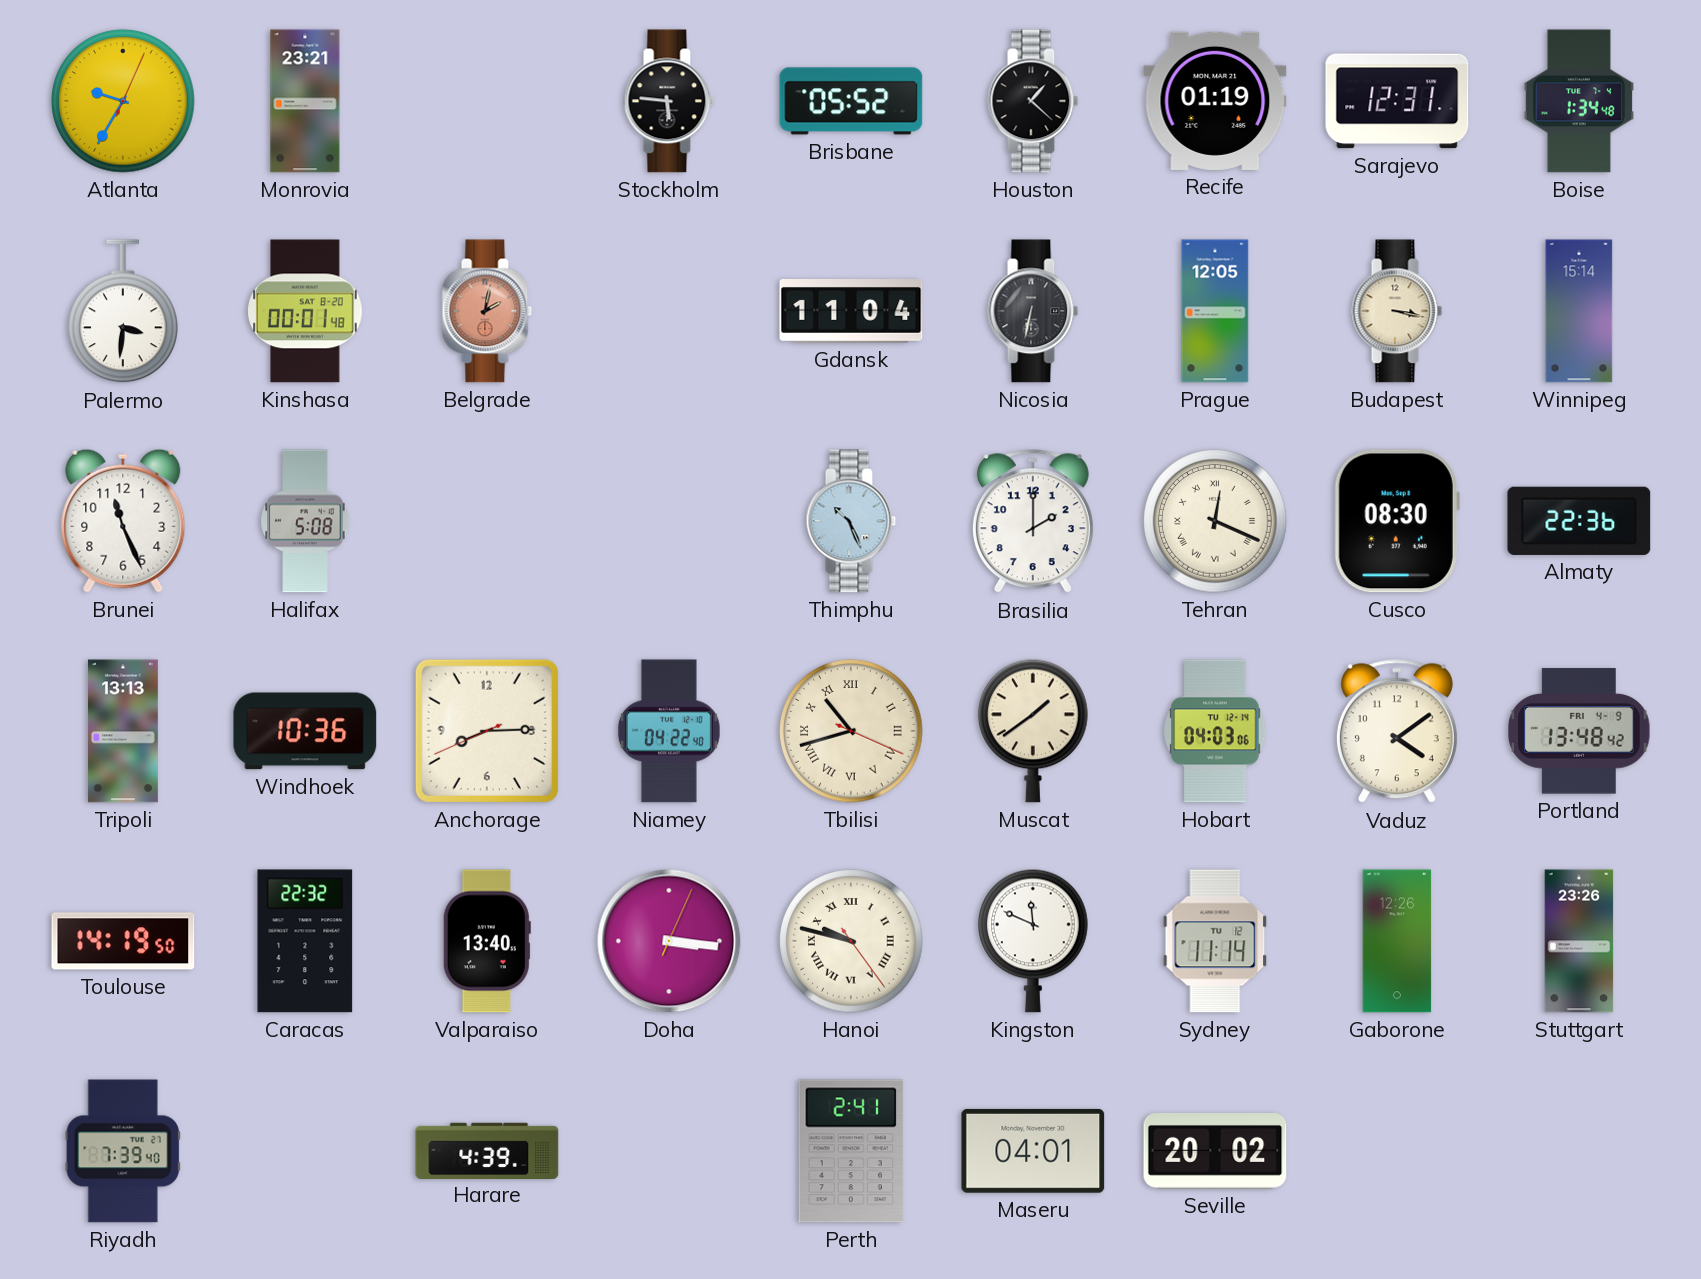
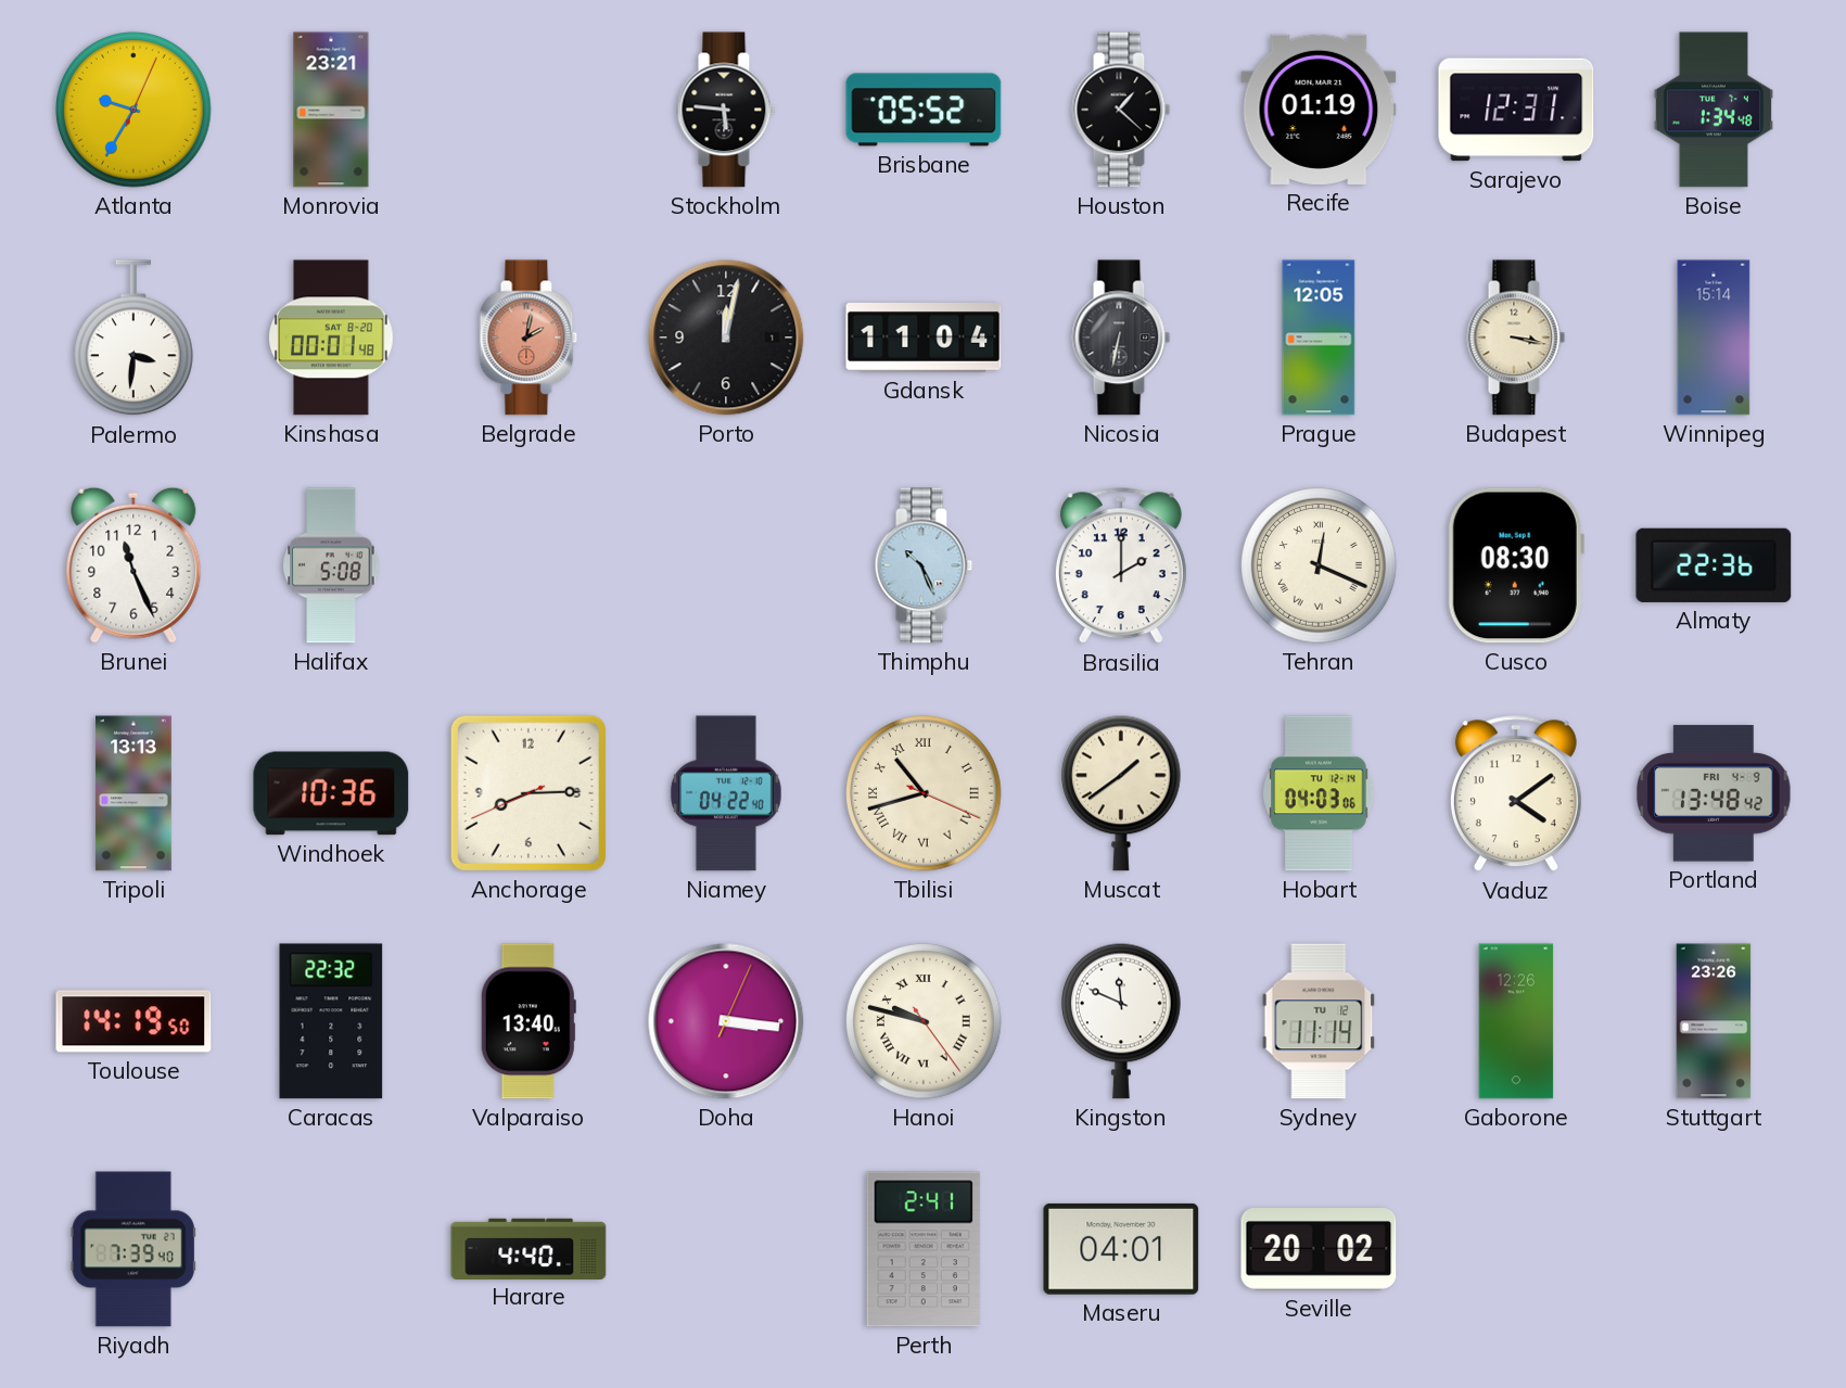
Porto: none -> 12:02 (726, 338)
Harare: 4:39 -> 4:40 (529, 1248)
